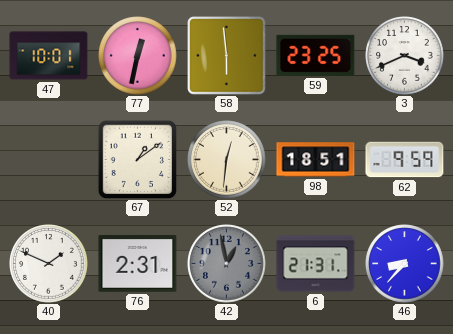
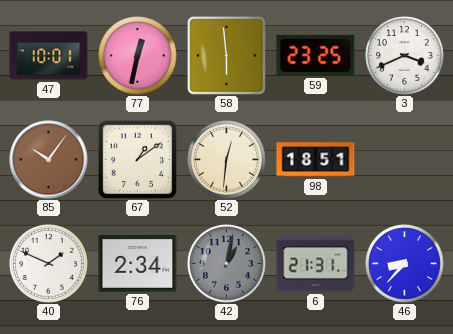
85: none -> 10:06 (49, 160)
62: 9:59 -> none (405, 160)
76: 2:31 -> 2:34 (138, 264)
42: 12:58 -> 1:02 (227, 264)
